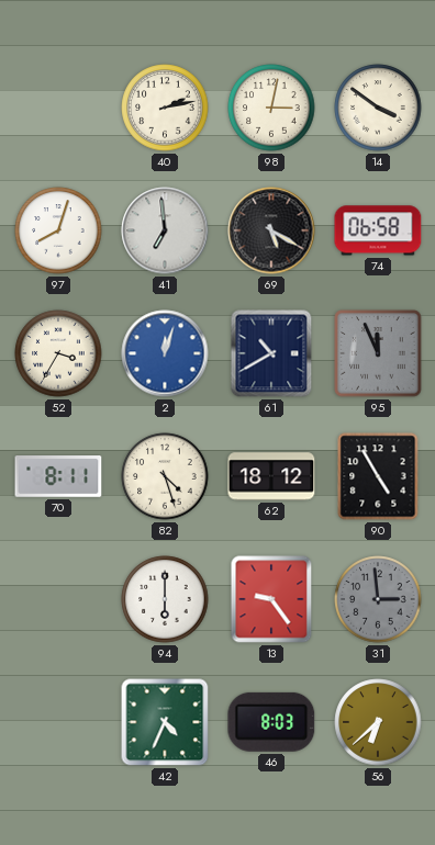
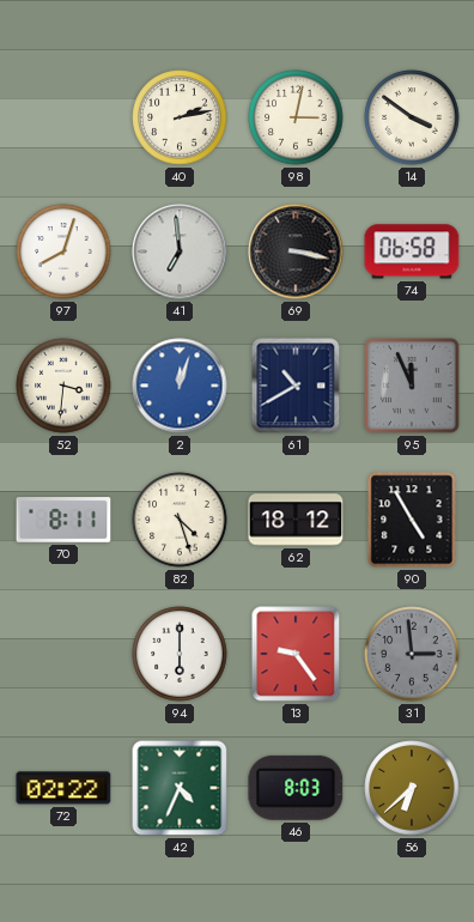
69: 5:20 -> 3:17 (296, 251)
52: 3:35 -> 3:31 (63, 386)
72: none -> 02:22 (63, 788)
